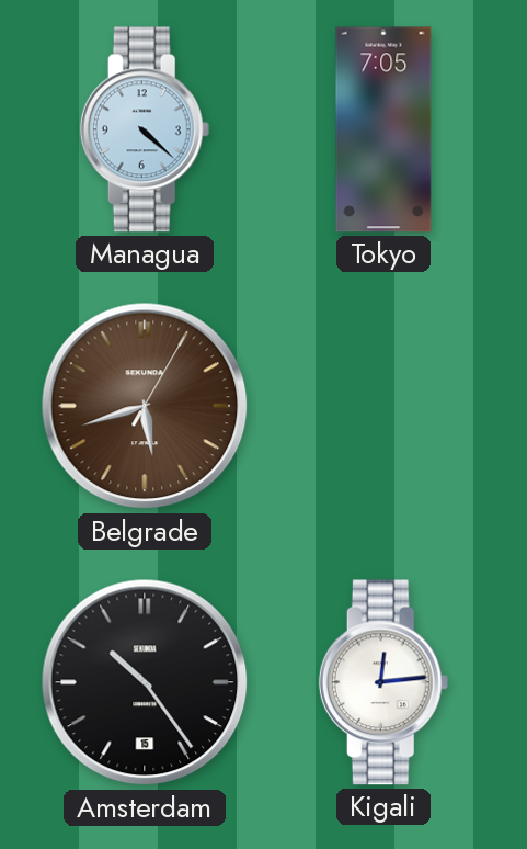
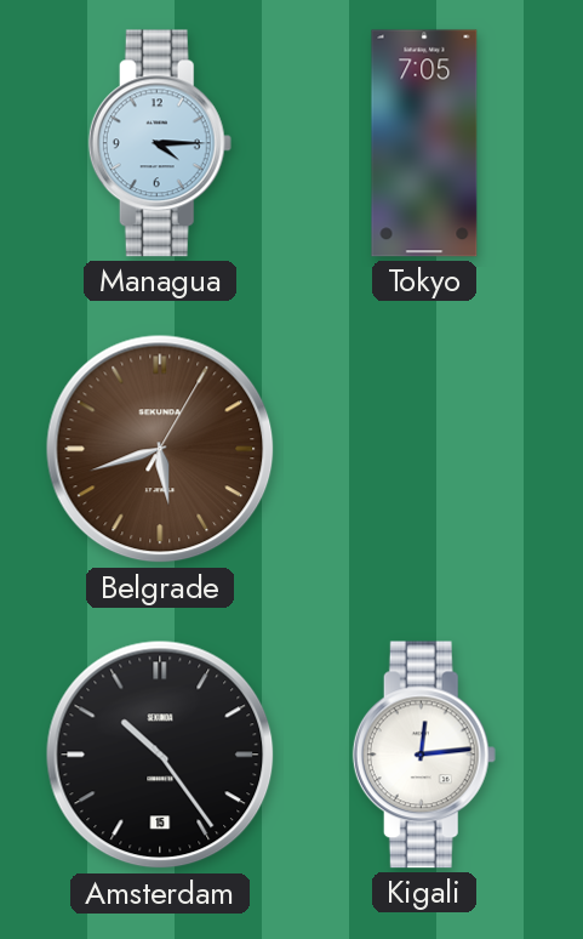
Managua: 4:22 -> 4:15 (160, 143)
